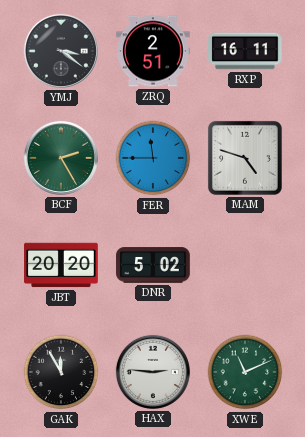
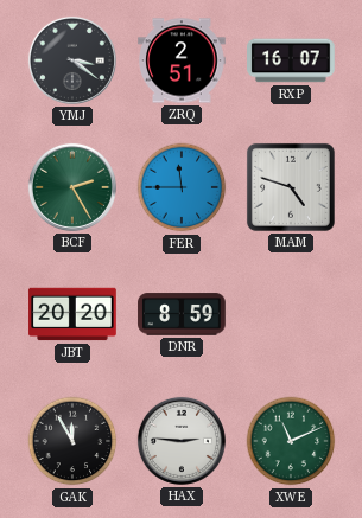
RXP: 16:11 -> 16:07 (291, 60)
DNR: 5:02 -> 8:59 (182, 314)
